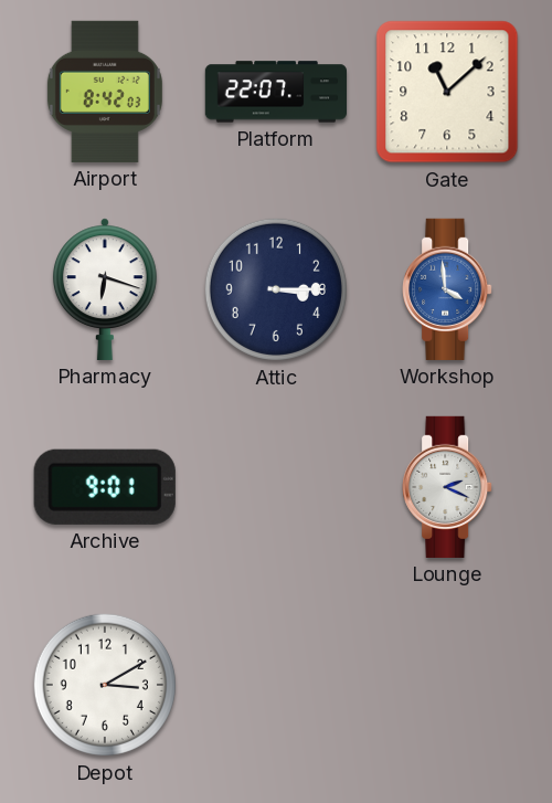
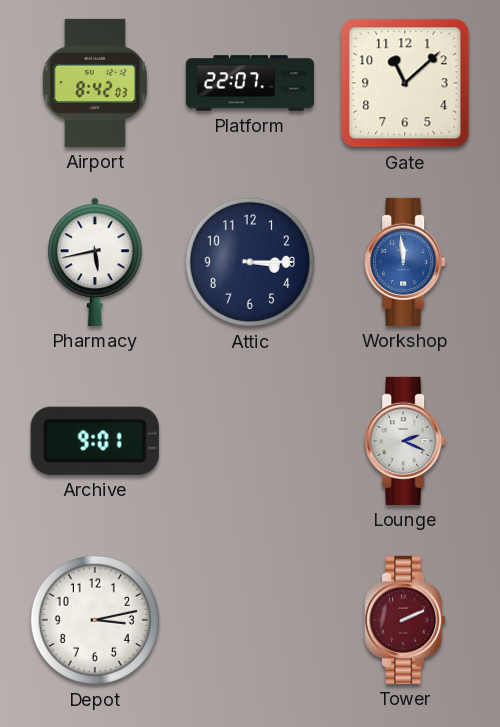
Pharmacy: 6:18 -> 5:43 (95, 262)
Workshop: 3:59 -> 11:59 (405, 262)
Depot: 3:10 -> 3:13 (95, 620)
Tower: none -> 2:11 (405, 620)
